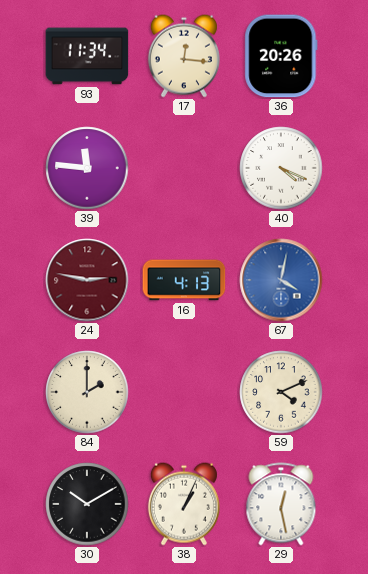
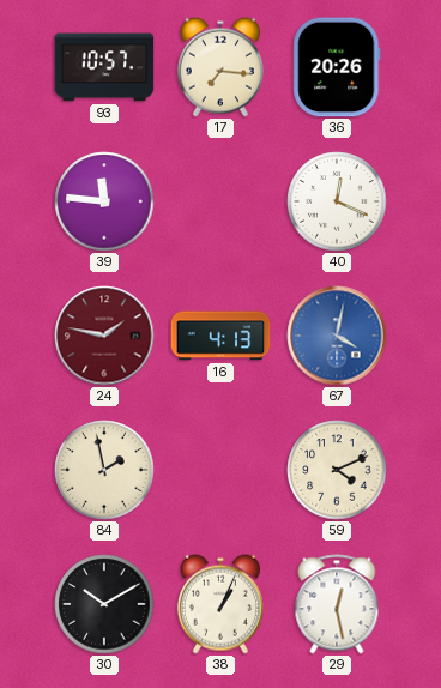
93: 11:34 -> 10:57 (104, 67)
17: 12:16 -> 7:16 (220, 67)
40: 4:19 -> 12:19 (337, 201)
24: 2:47 -> 1:47 (104, 336)
84: 2:00 -> 1:58 (104, 470)
